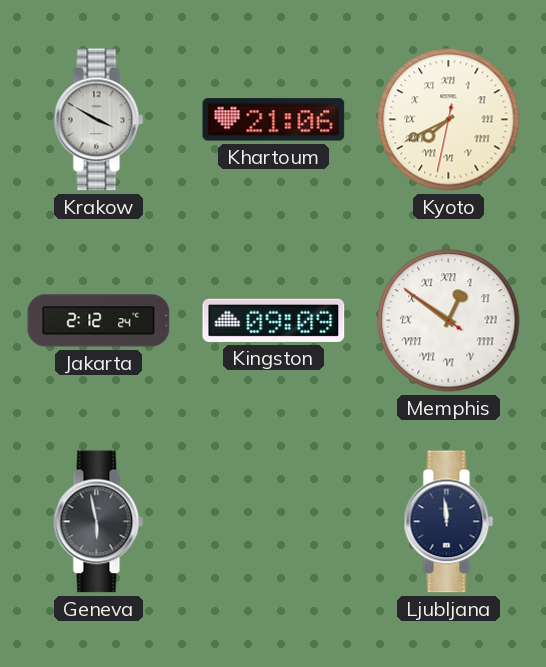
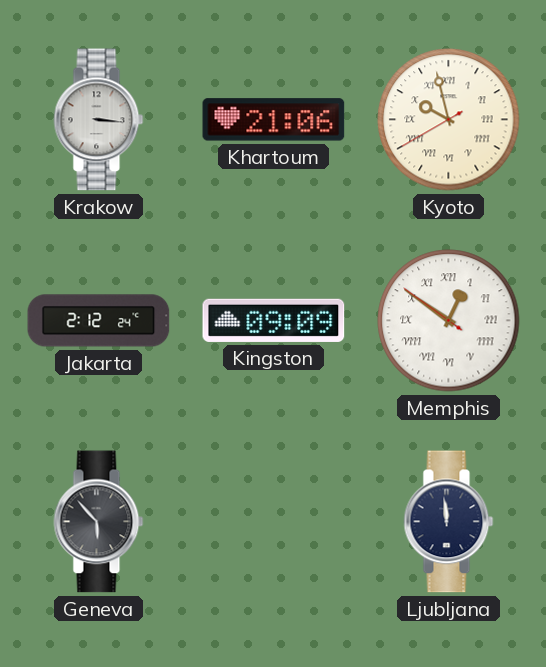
Krakow: 3:50 -> 3:16 (99, 120)
Kyoto: 7:40 -> 9:57 (449, 120)
Geneva: 5:58 -> 5:53 (99, 522)
